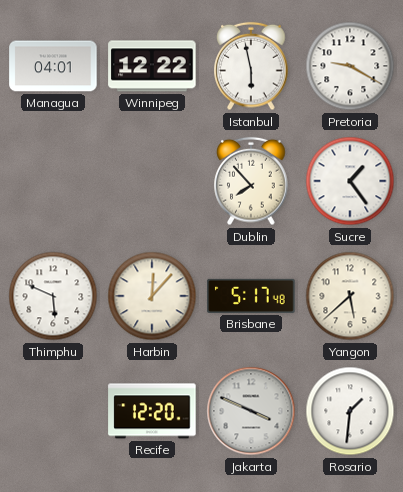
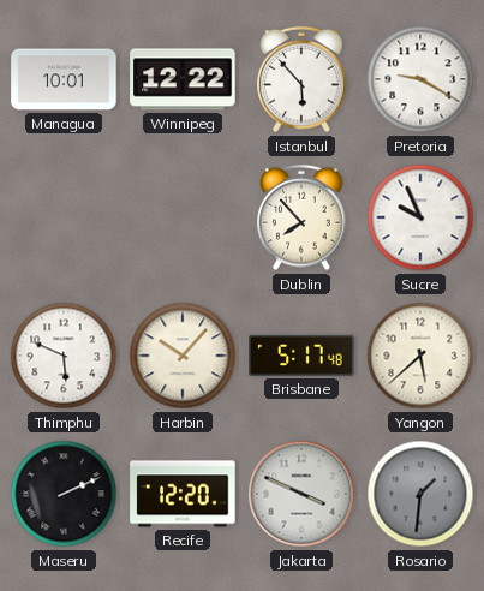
Managua: 04:01 -> 10:01 (64, 79)
Istanbul: 5:58 -> 5:53 (301, 79)
Sucre: 1:24 -> 9:56 (420, 217)
Harbin: 12:07 -> 10:07 (183, 356)
Maseru: none -> 2:11 (64, 494)
Rosario dial: white -> grey (420, 494)
